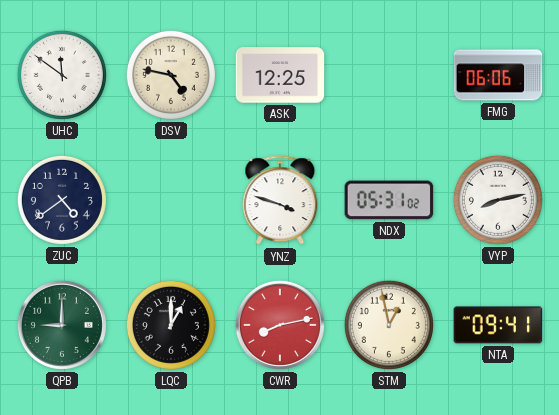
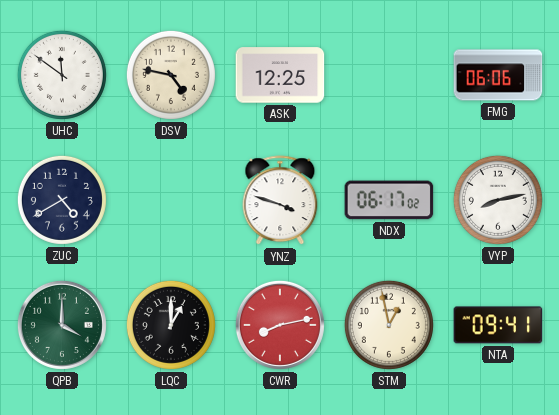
ZUC: 4:39 -> 4:40 (62, 200)
NDX: 05:31 -> 06:17 (389, 200)
QPB: 9:00 -> 4:00 (62, 325)
